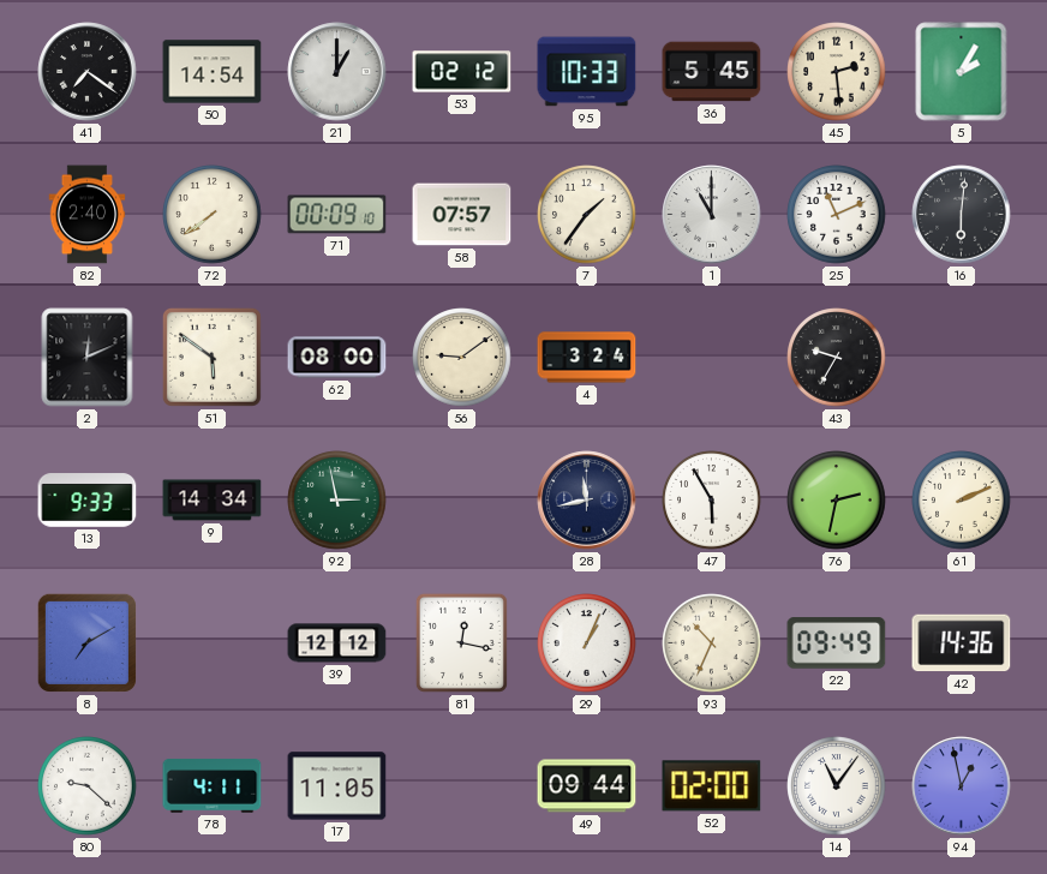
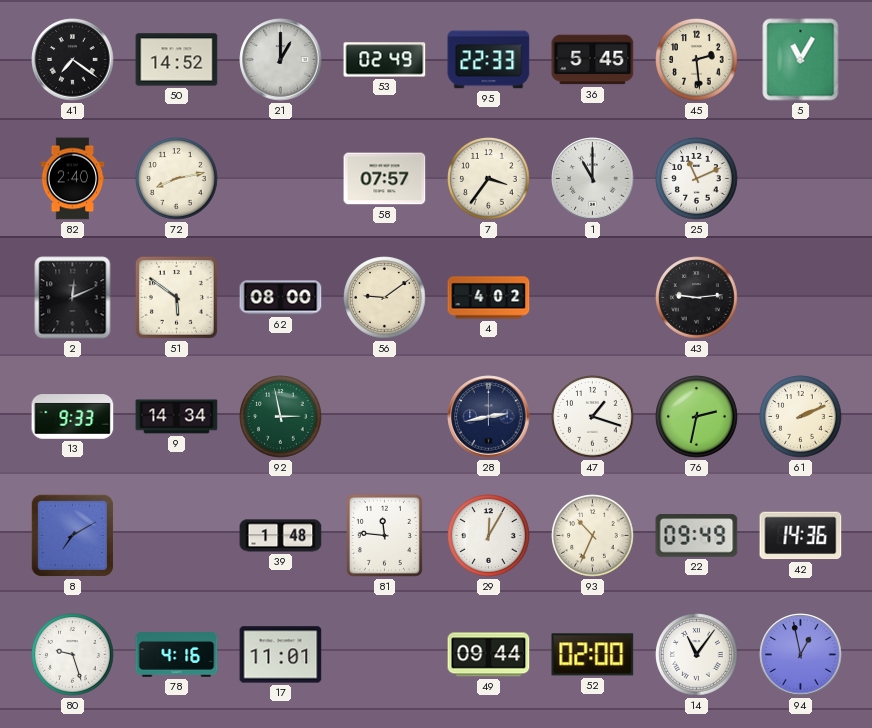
50: 14:54 -> 14:52 (177, 60)
53: 02:12 -> 02:49 (385, 60)
95: 10:33 -> 22:33 (489, 60)
5: 2:05 -> 11:05 (801, 60)
72: 7:39 -> 8:13 (177, 179)
71: 00:09 -> none (337, 215)
7: 1:36 -> 3:36 (489, 179)
16: 6:01 -> none (962, 215)
4: 3:24 -> 4:02 (489, 298)
43: 9:35 -> 9:14 (697, 298)
28: 11:43 -> 2:43 (489, 417)
47: 5:55 -> 1:18 (593, 417)
39: 12:12 -> 1:48 (281, 536)
81: 12:17 -> 11:46 (384, 535)
29: 1:04 -> 12:05 (489, 536)
80: 9:22 -> 9:27 (73, 655)
78: 4:11 -> 4:16 (177, 655)
17: 11:05 -> 11:01 (281, 655)
